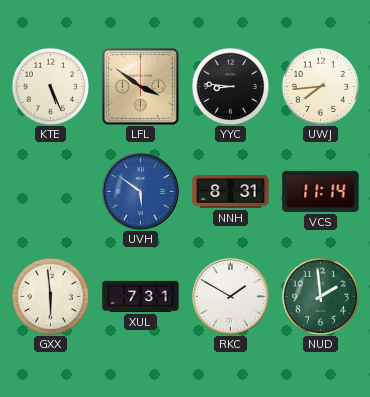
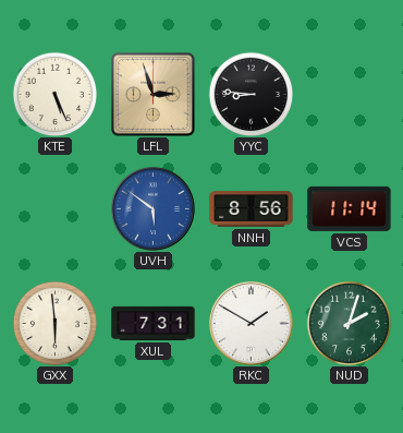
LFL: 3:51 -> 2:57 (154, 95)
UWJ: 7:44 -> none (320, 86)
NNH: 8:31 -> 8:56 (252, 209)
NUD: 1:59 -> 2:03 (349, 323)
